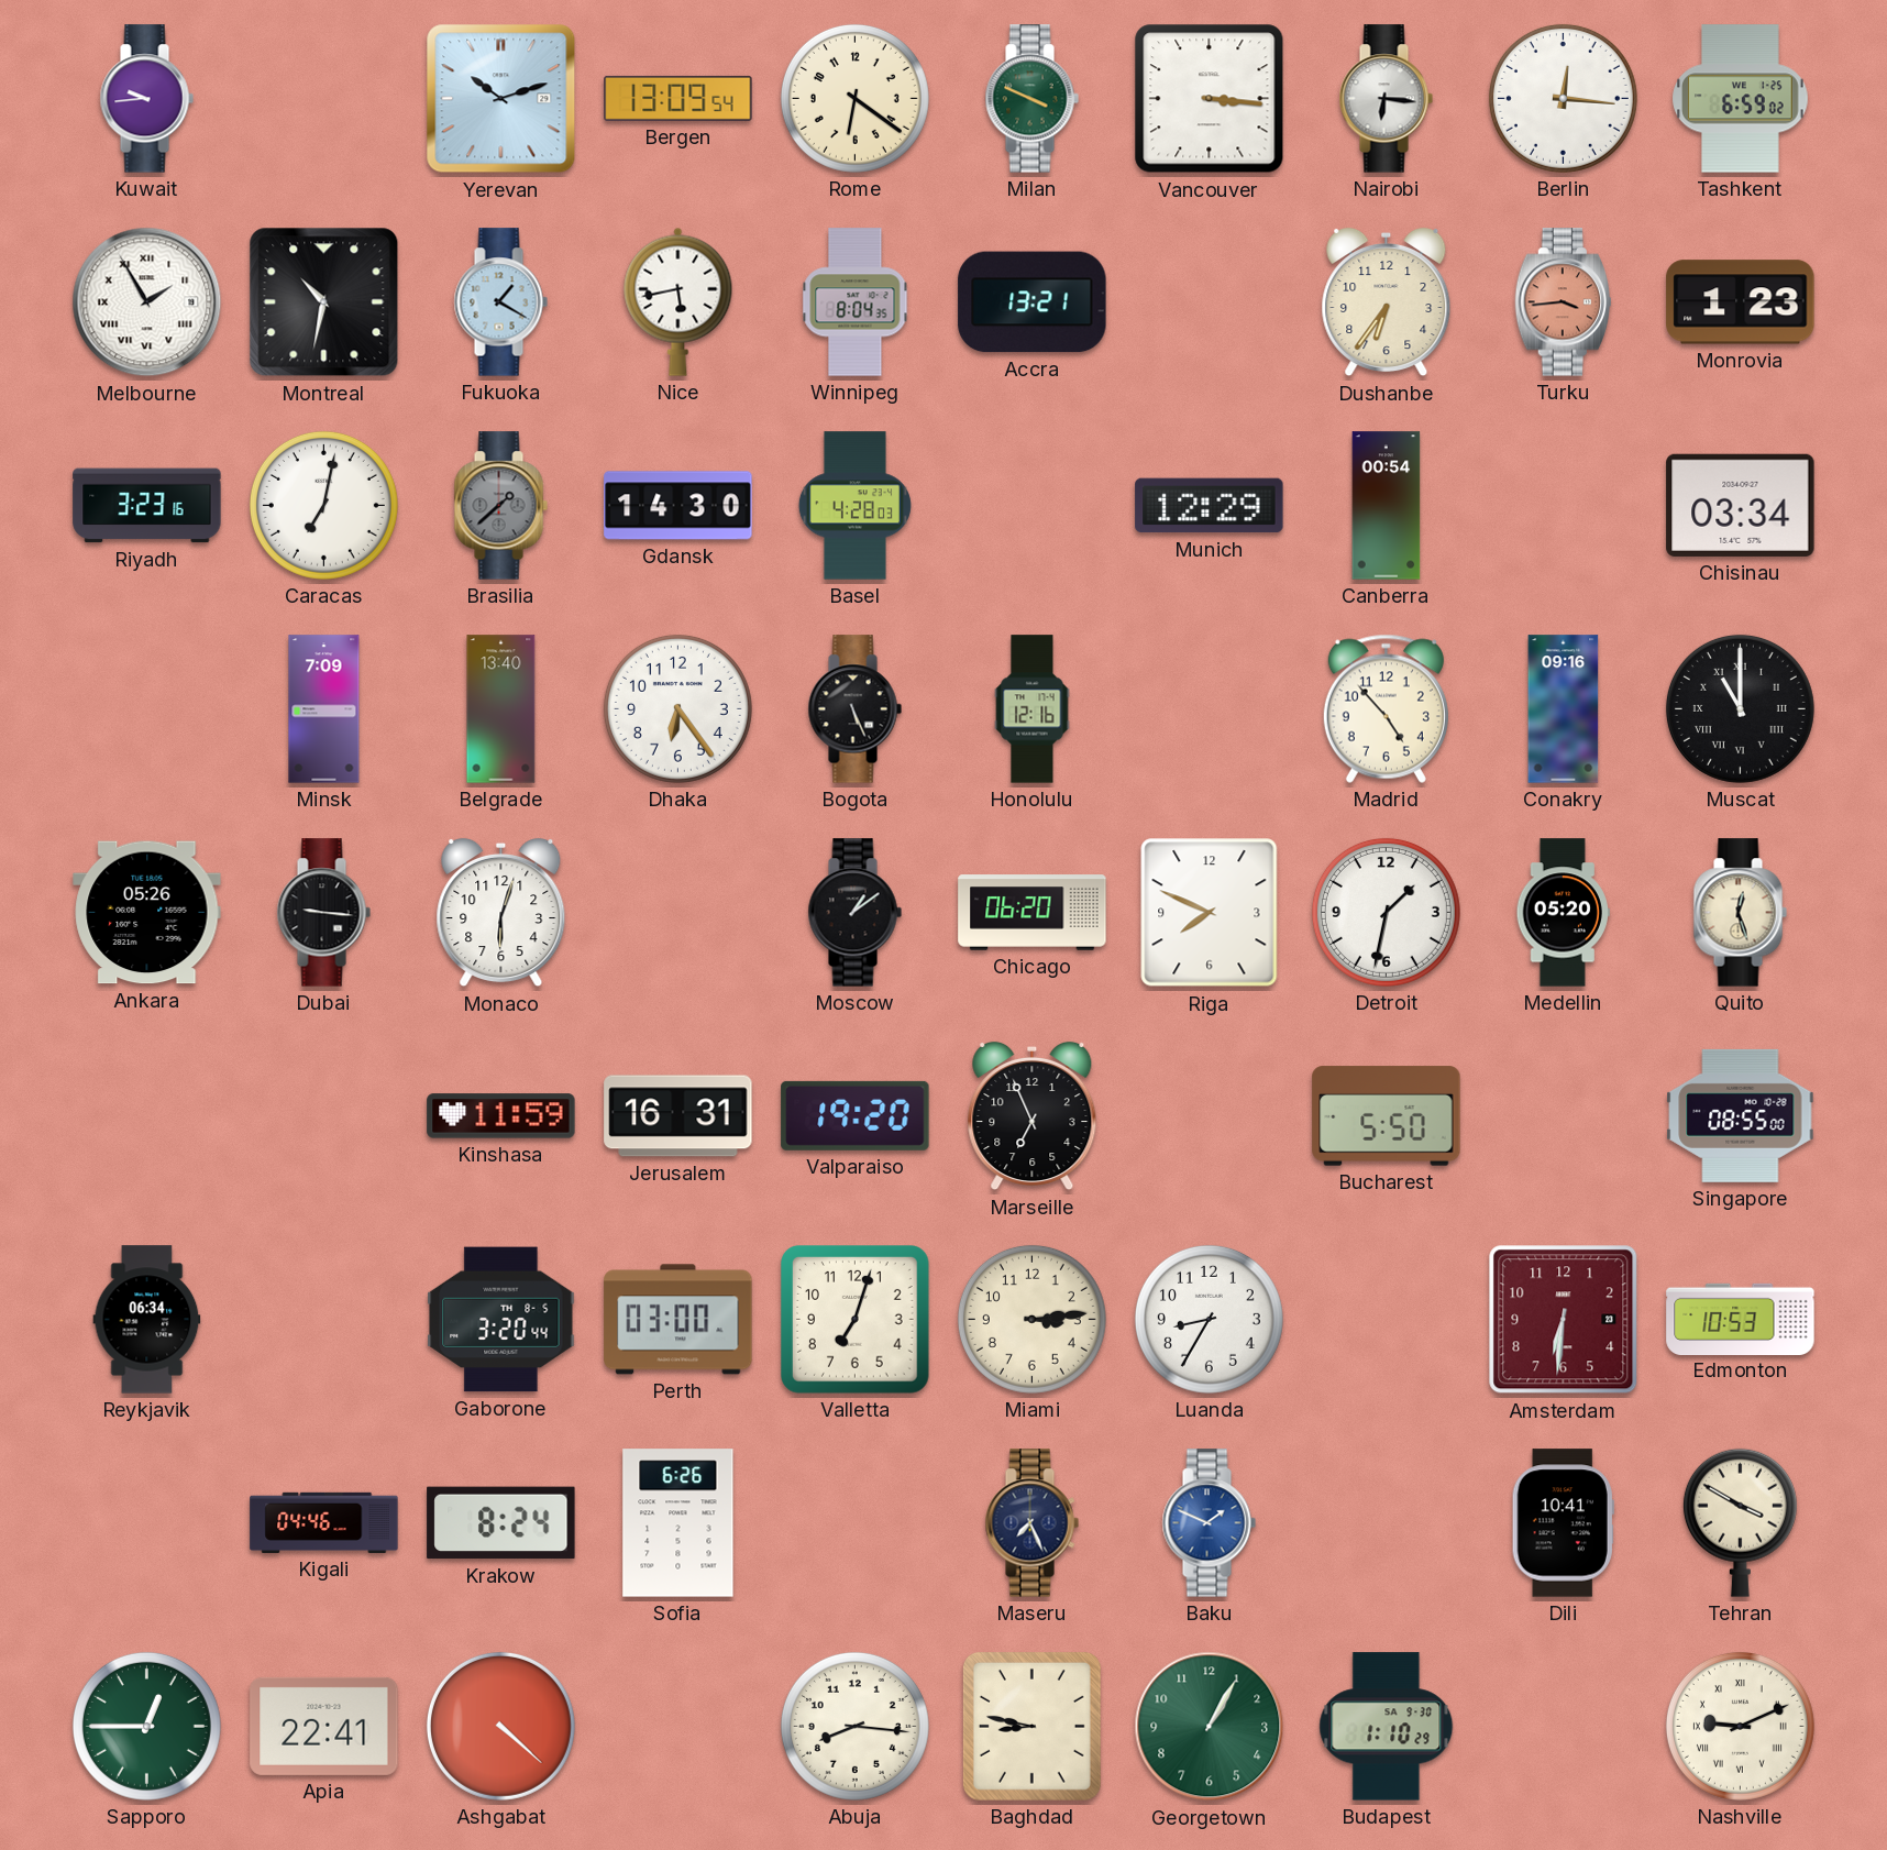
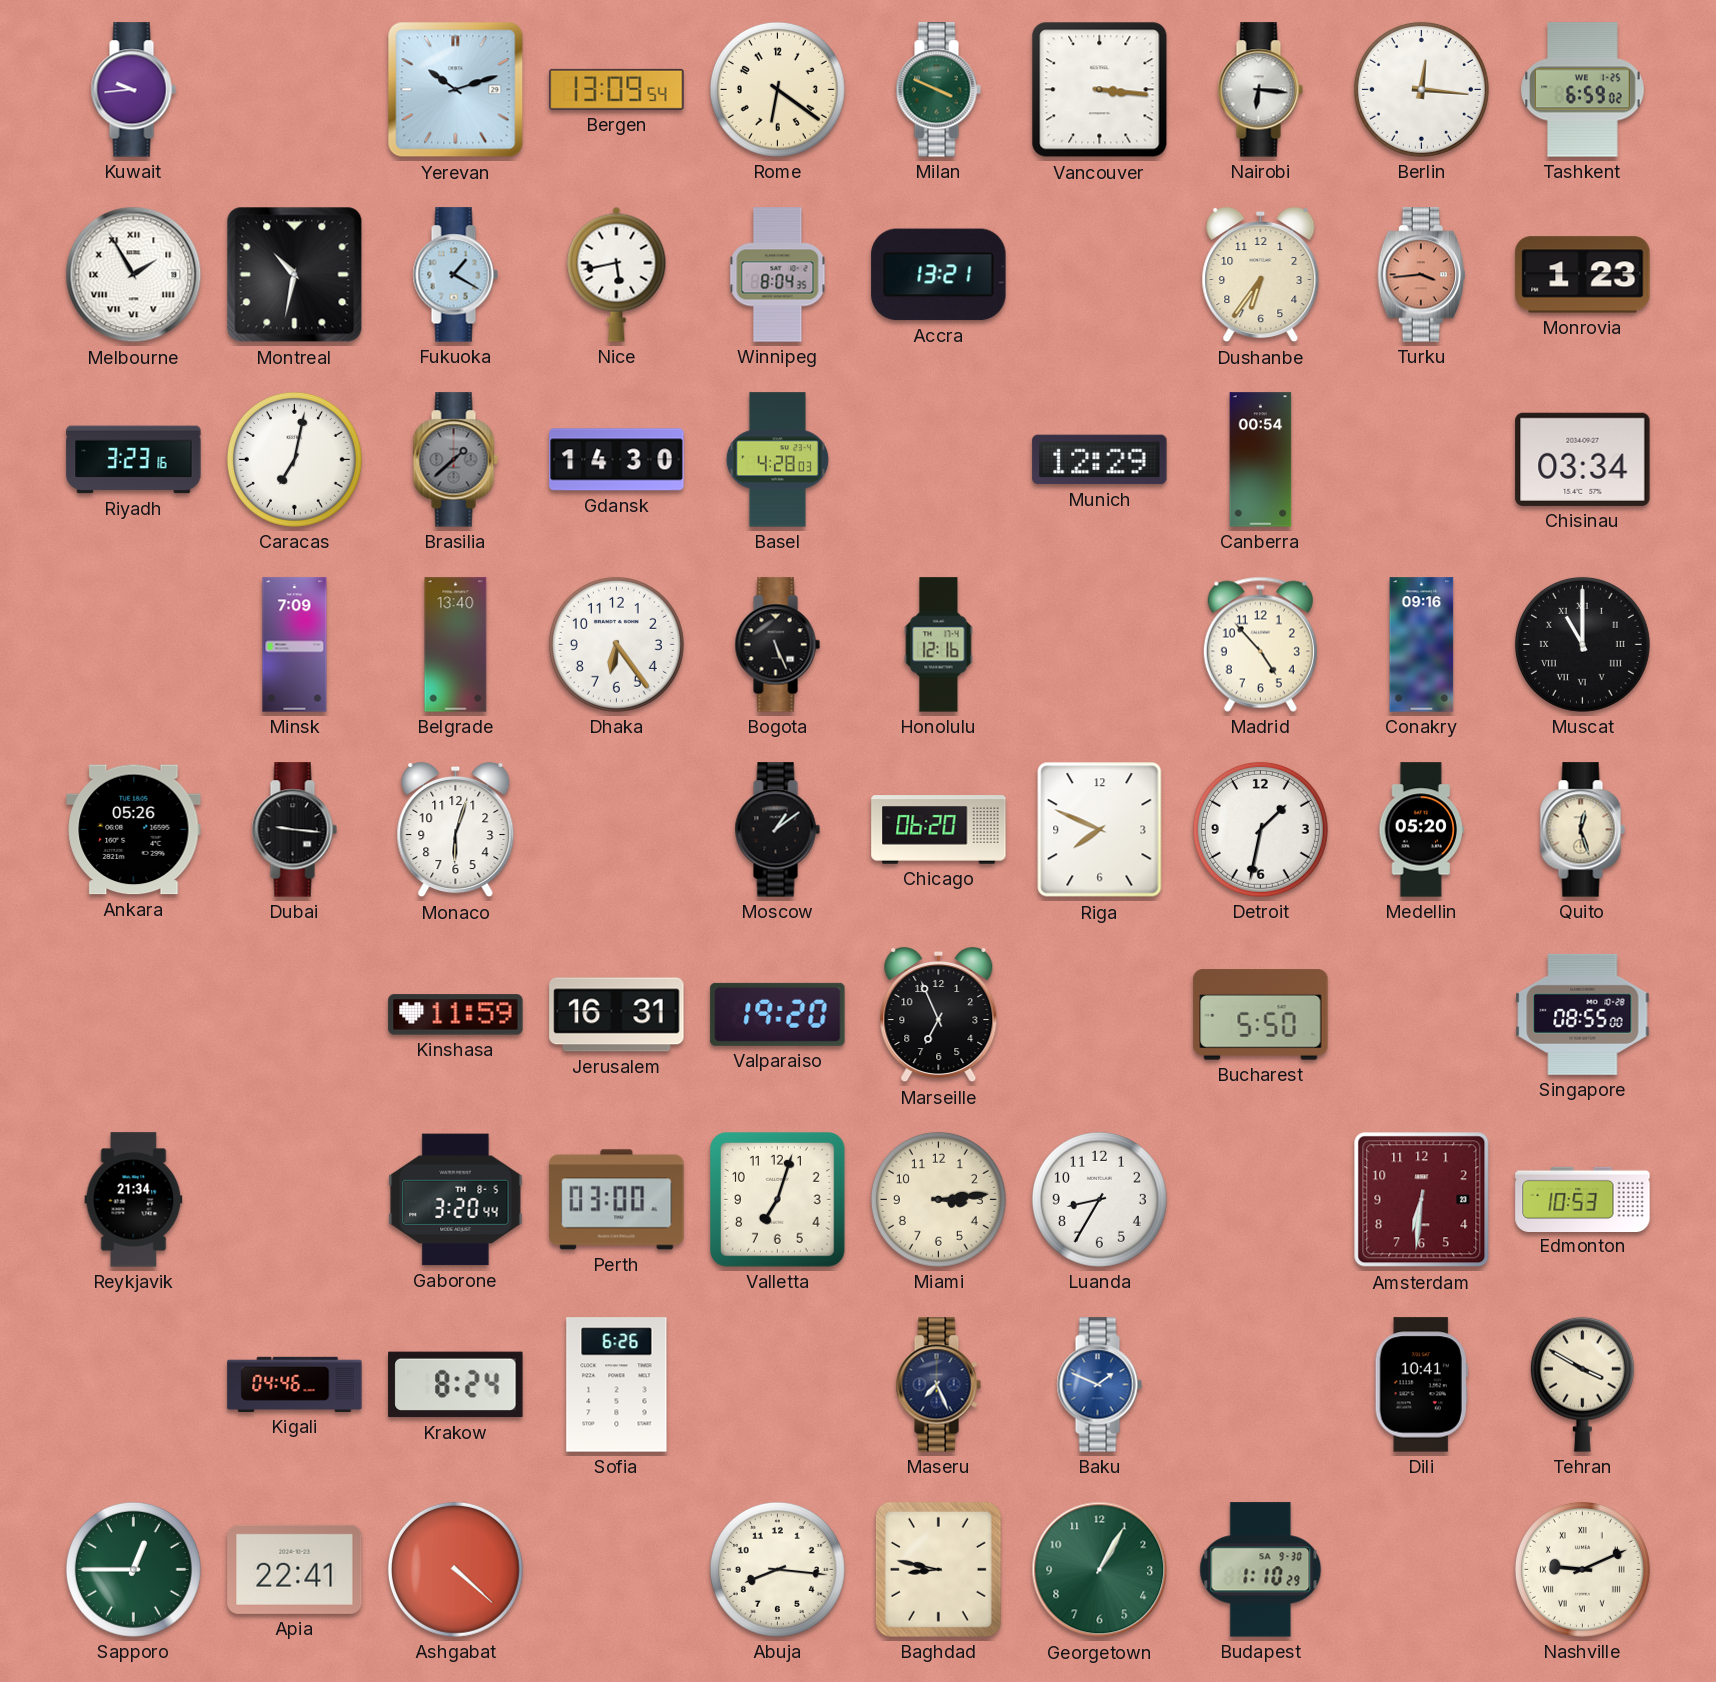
Reykjavik: 06:34 -> 21:34 (134, 1200)
